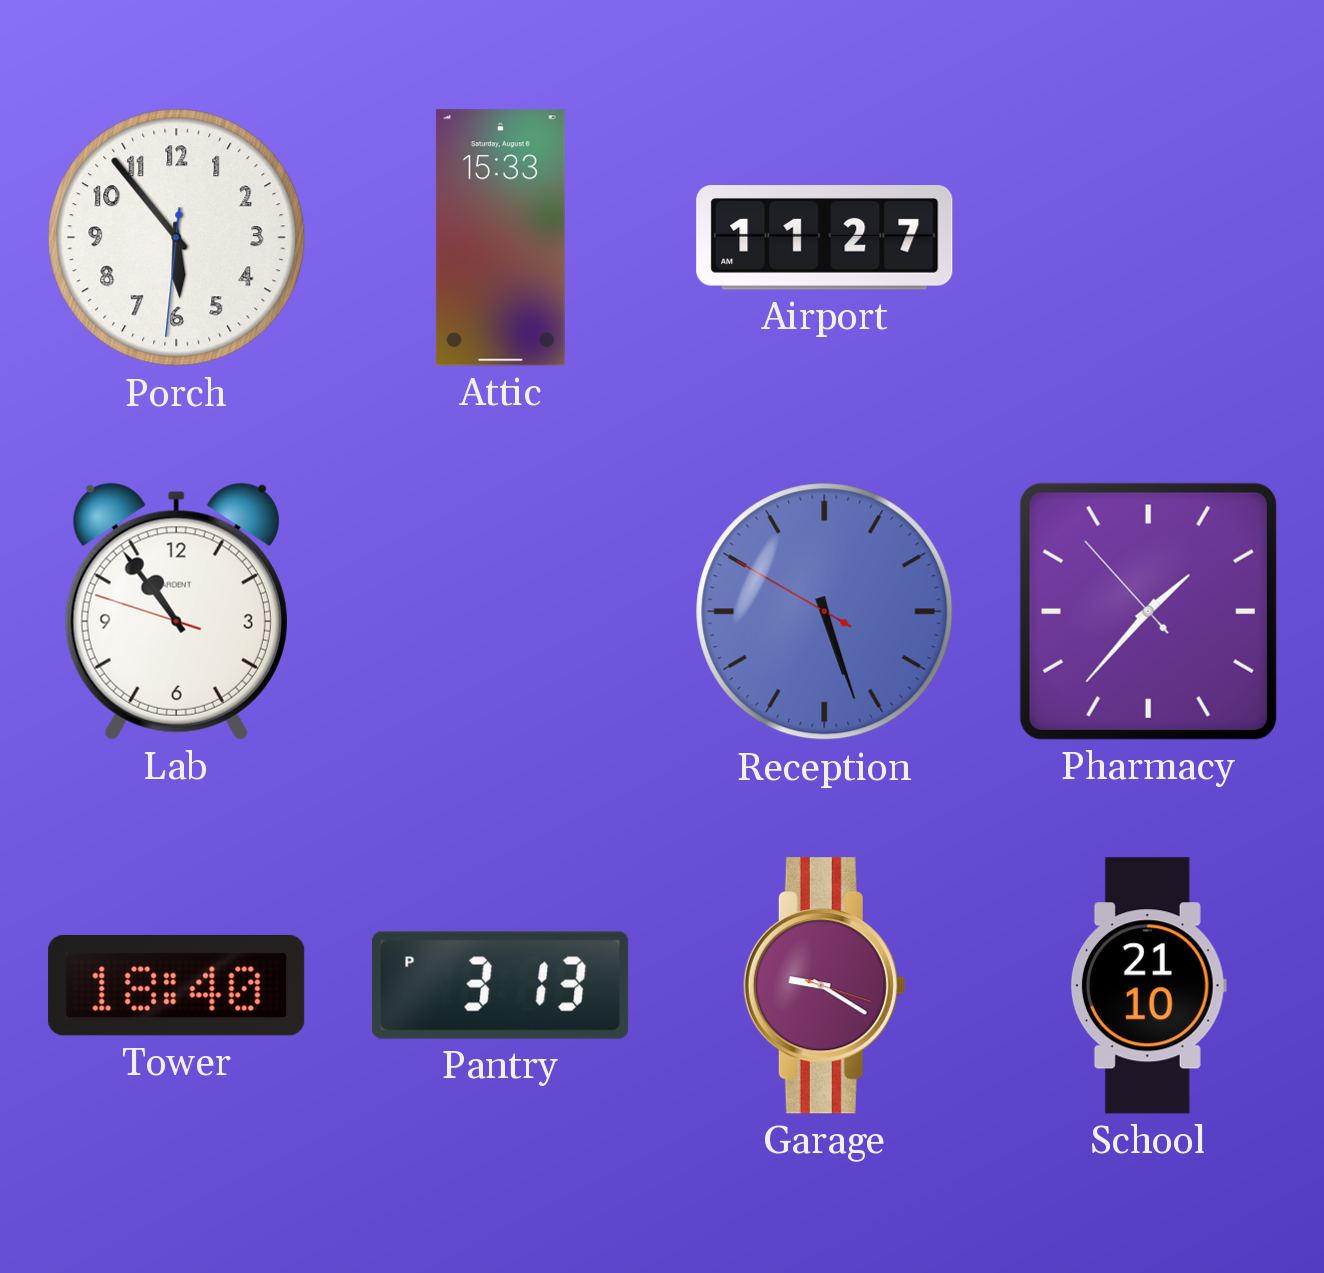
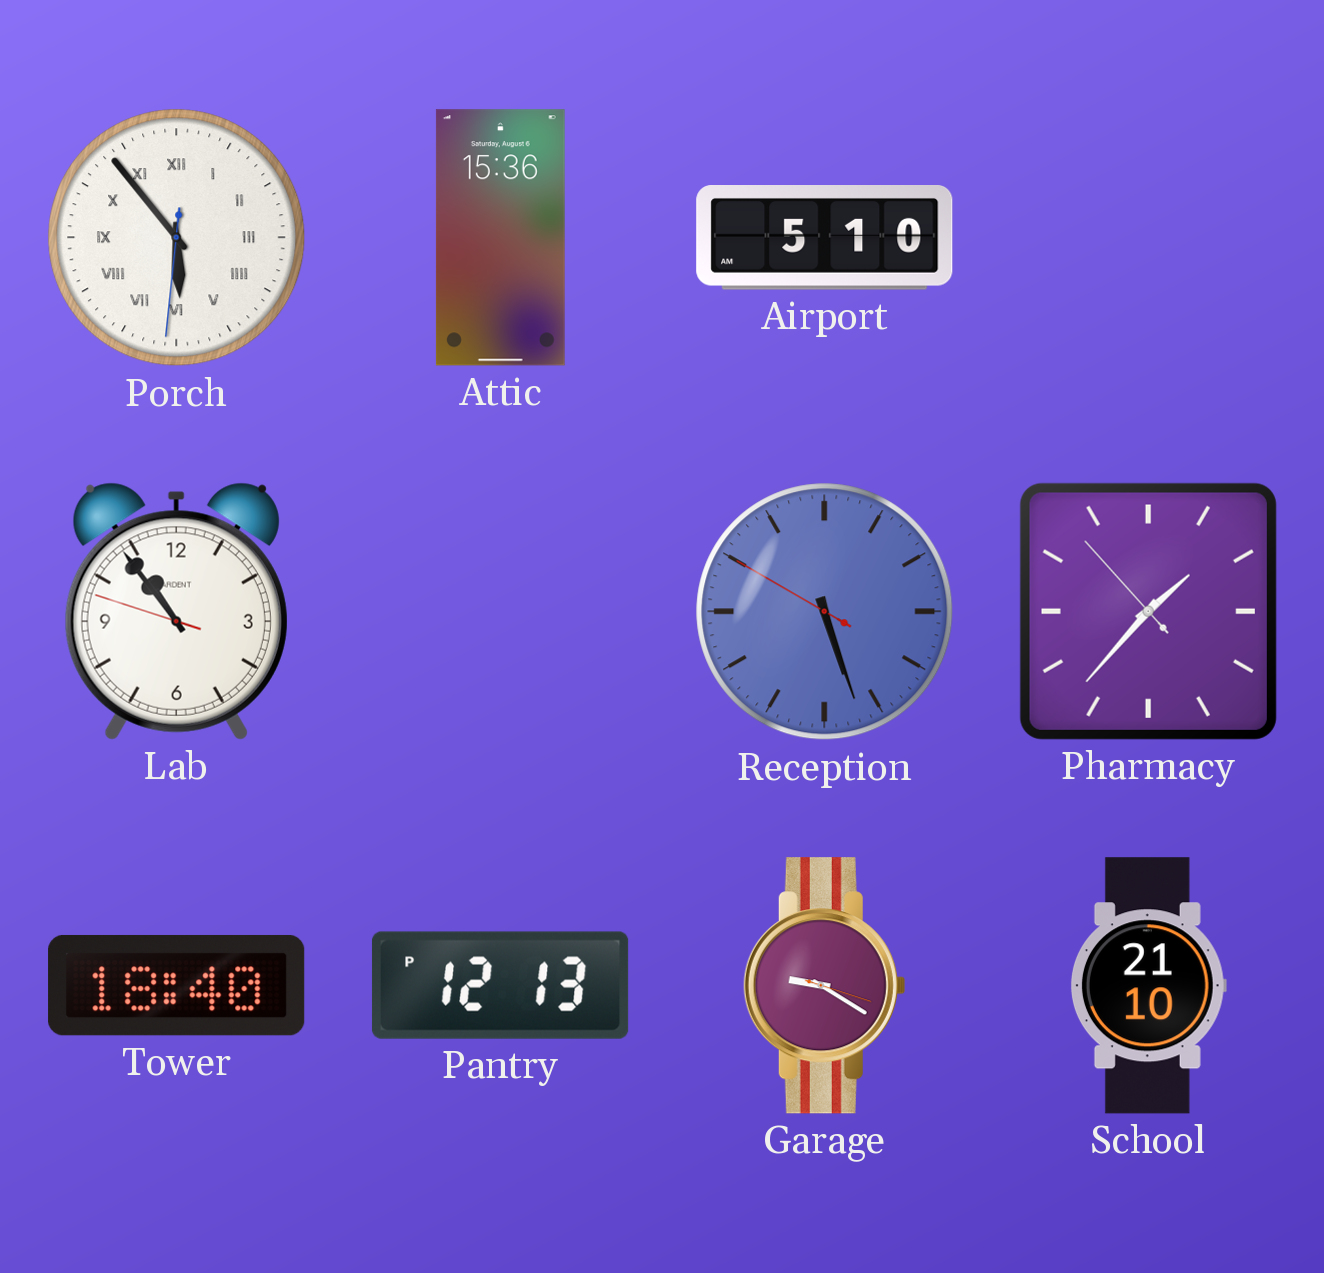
Porch numerals: Arabic -> Roman (177, 238)
Attic: 15:33 -> 15:36 (500, 238)
Airport: 11:27 -> 5:10 (825, 238)
Pantry: 3:13 -> 12:13 (500, 985)
